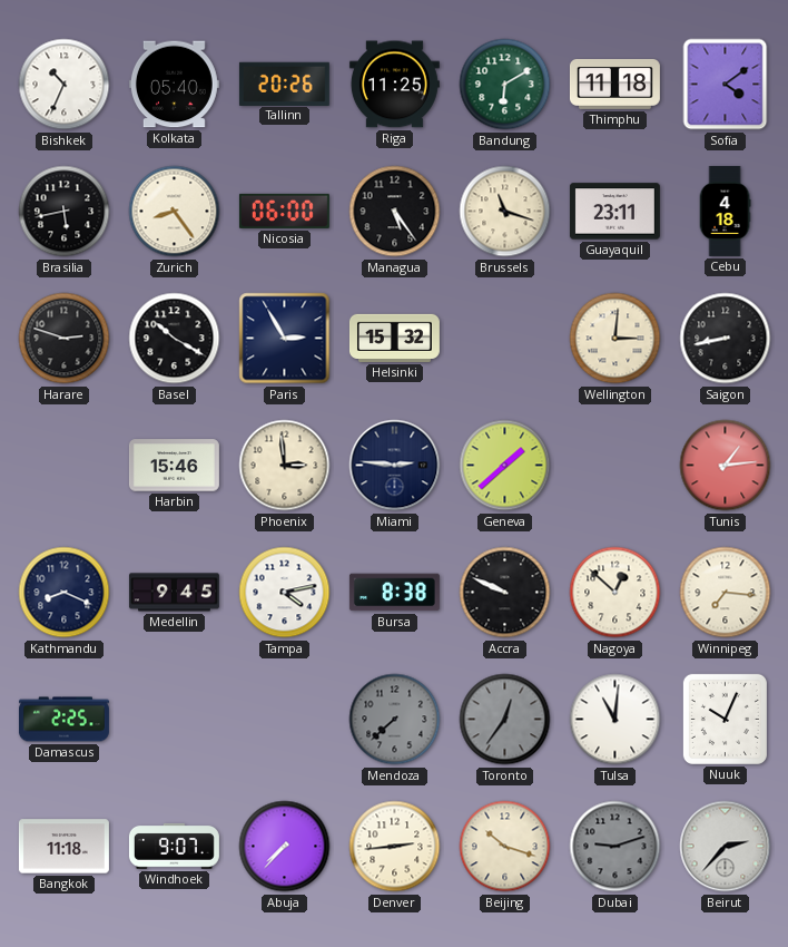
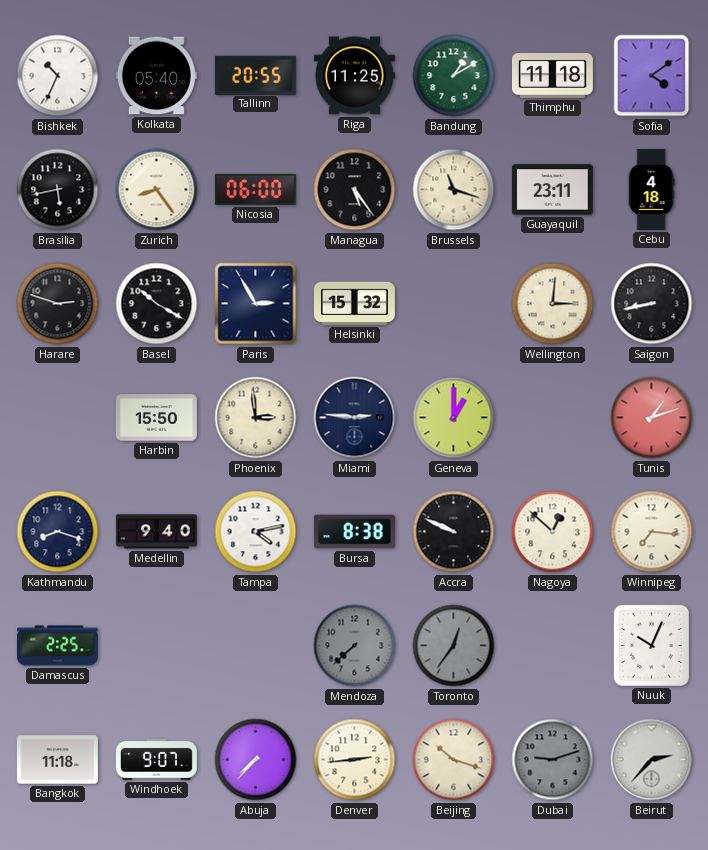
Tallinn: 20:26 -> 20:55 (255, 75)
Bandung: 6:10 -> 1:10 (454, 76)
Harbin: 15:46 -> 15:50 (156, 418)
Geneva: 1:38 -> 1:00 (454, 418)
Tunis: 1:14 -> 1:12 (652, 418)
Kathmandu: 8:19 -> 8:18 (58, 532)
Medellin: 9:45 -> 9:40 (156, 532)
Tulsa: 11:01 -> none (615, 720)
